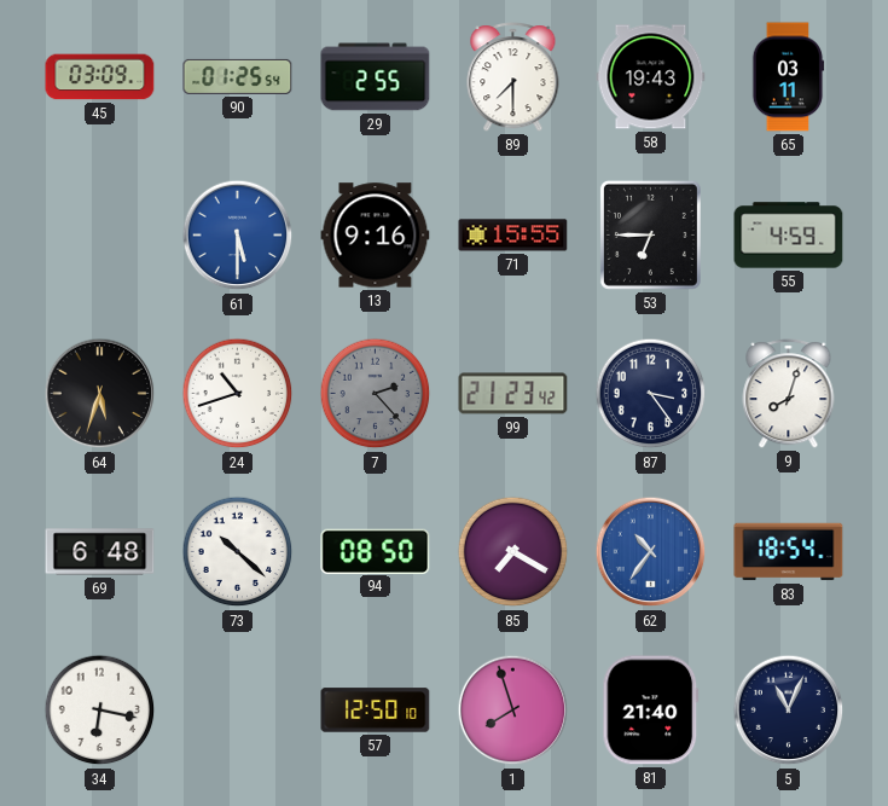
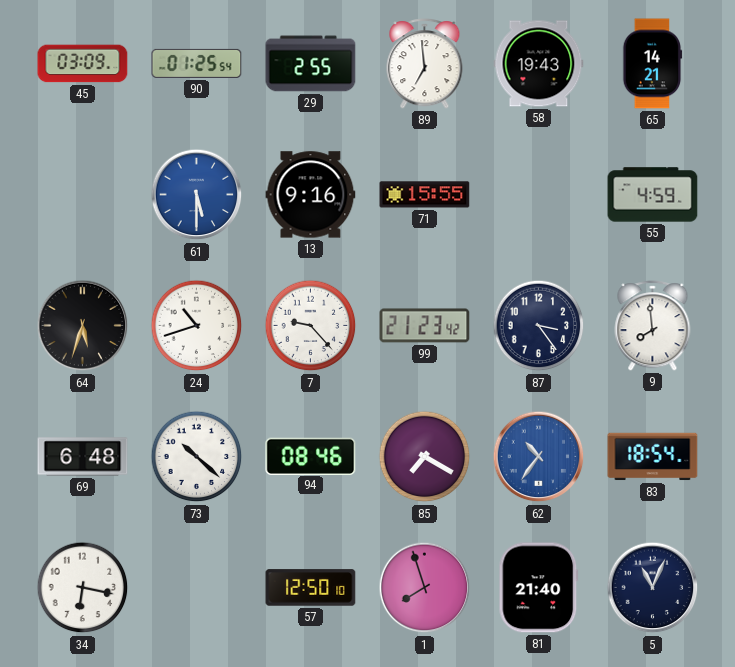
89: 7:30 -> 6:59 (425, 64)
65: 03:11 -> 14:21 (652, 64)
53: 6:45 -> none (650, 234)
7: 2:23 -> 9:23 (311, 326)
7 dial: grey -> white (311, 326)
9: 8:03 -> 7:59 (653, 326)
94: 08:50 -> 08:46 (311, 456)
